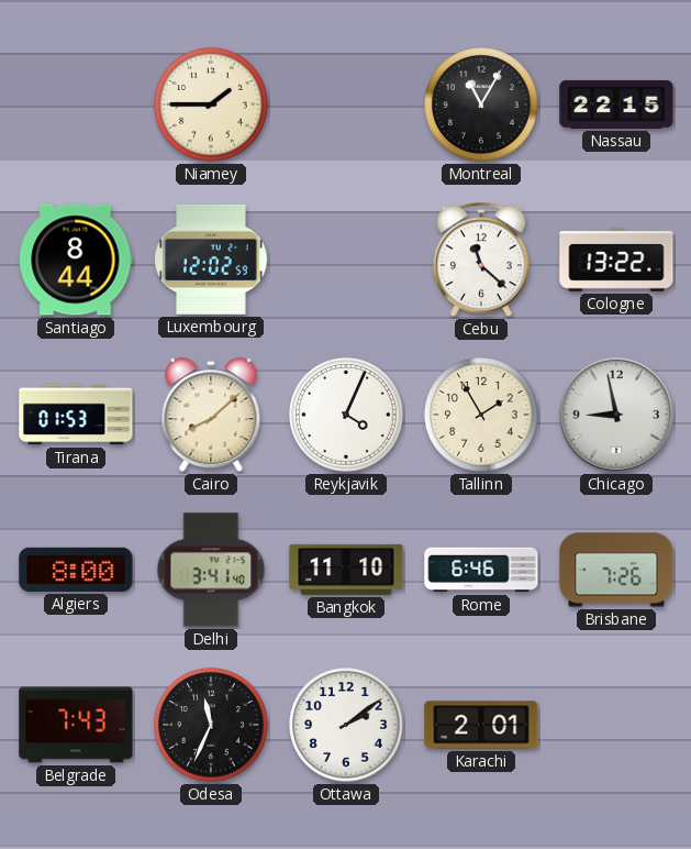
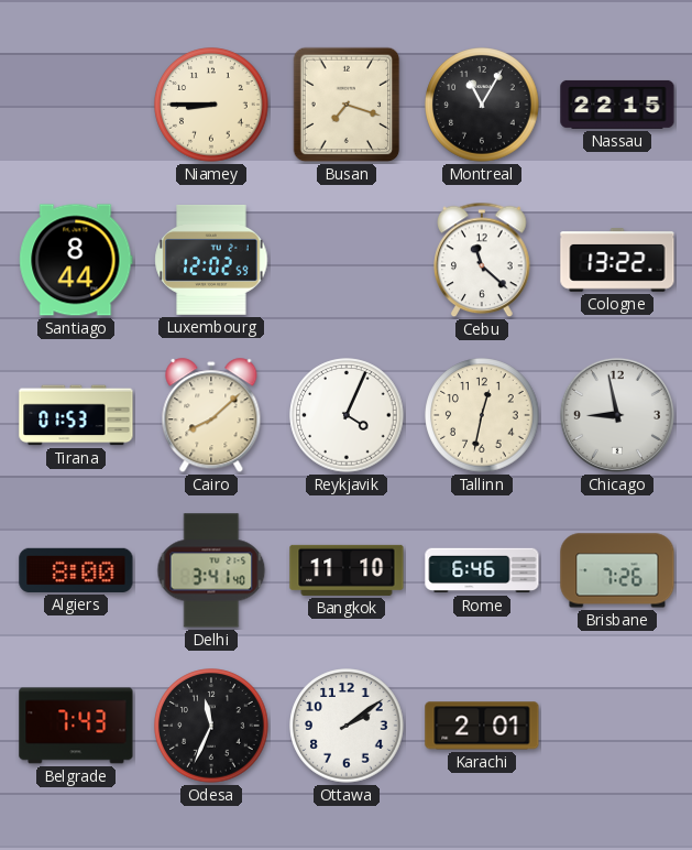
Niamey: 1:45 -> 8:45 (211, 105)
Busan: none -> 7:18 (347, 105)
Tallinn: 1:55 -> 12:32 (482, 415)
